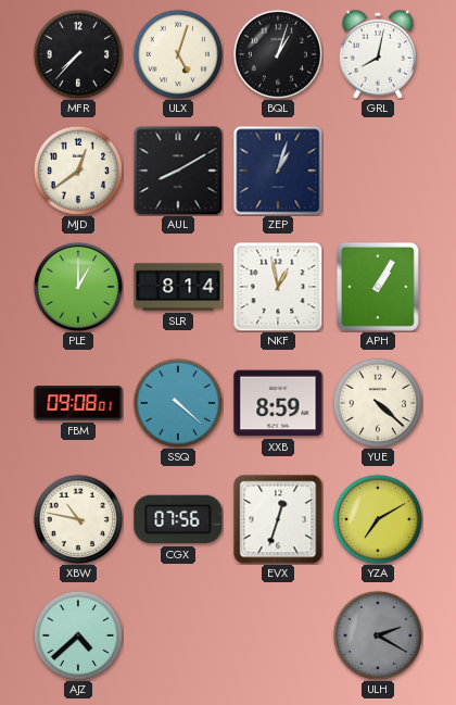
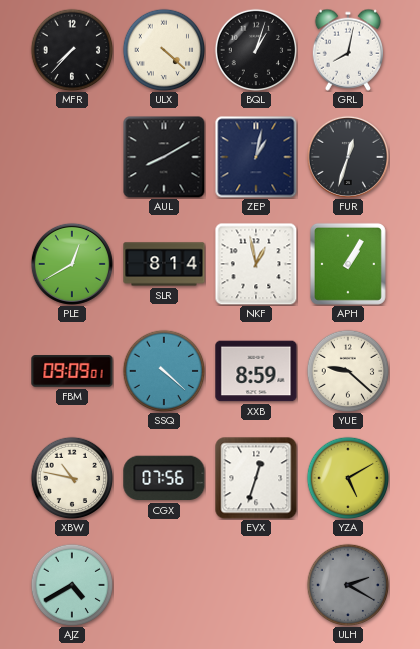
ULX: 5:03 -> 4:22 (164, 50)
MJD: 12:39 -> none (78, 171)
ZEP: 1:03 -> 1:02 (256, 157)
FUR: none -> 12:33 (348, 157)
PLE: 1:00 -> 12:40 (72, 264)
FBM: 09:08 -> 09:09 (72, 371)
YUE: 4:22 -> 9:22 (348, 371)
YZA: 7:10 -> 5:10 (348, 478)
AJZ: 4:38 -> 4:40 (72, 585)
